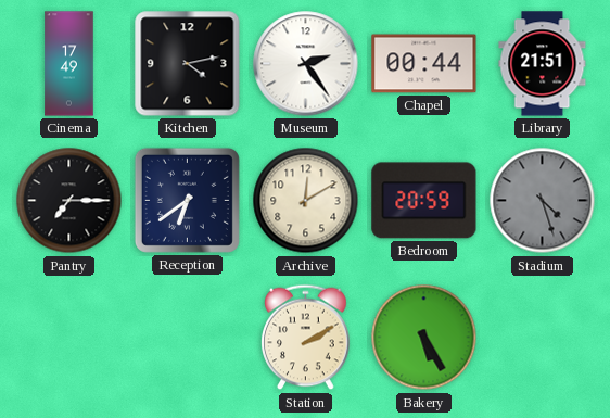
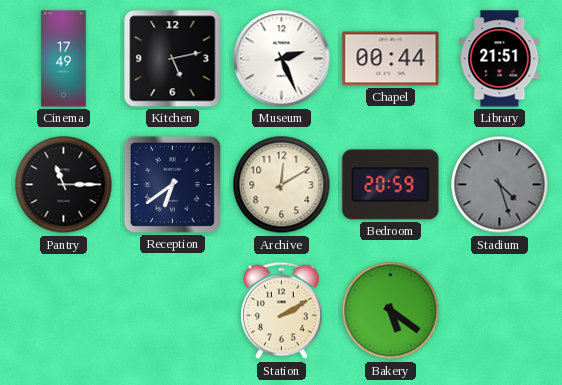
Kitchen: 4:13 -> 5:13 (173, 59)
Museum: 2:24 -> 2:26 (282, 59)
Pantry: 7:15 -> 11:15 (64, 185)
Bakery: 5:25 -> 5:21 (391, 311)
